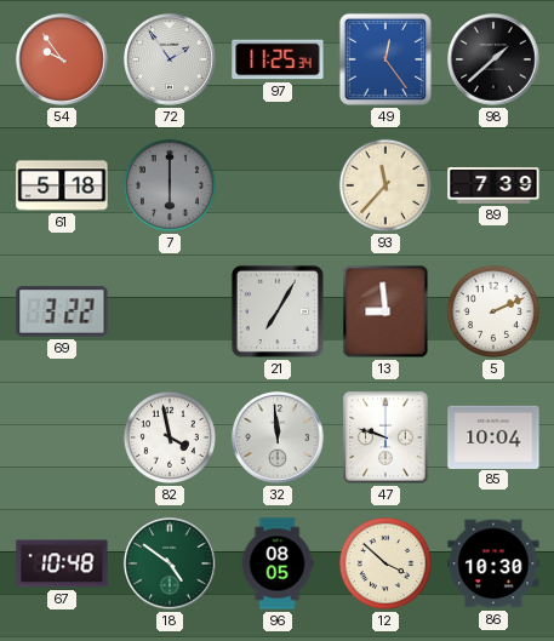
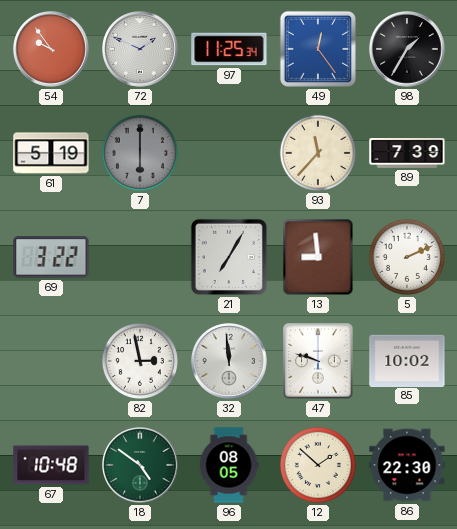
72: 1:54 -> 1:49 (140, 49)
98: 1:38 -> 1:35 (407, 49)
61: 5:18 -> 5:19 (51, 153)
82: 3:58 -> 2:58 (140, 361)
85: 10:04 -> 10:02 (407, 360)
12: 3:52 -> 1:52 (318, 465)
86: 10:30 -> 22:30 (407, 465)
